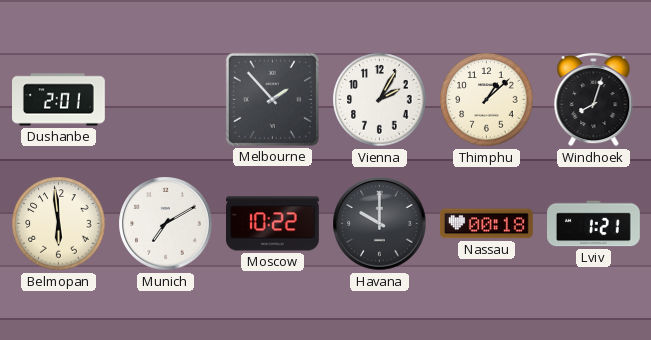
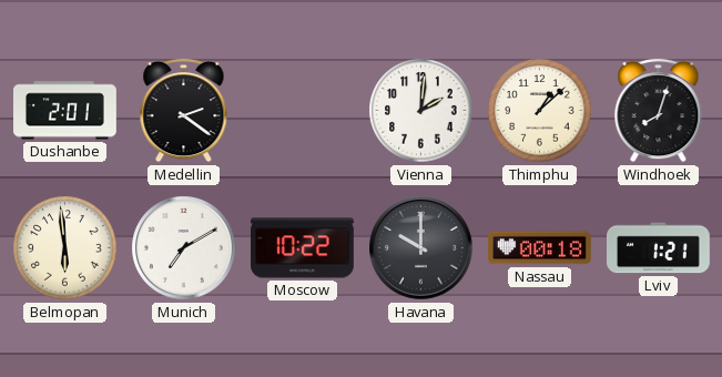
Medellin: none -> 2:21 (184, 111)
Melbourne: 1:53 -> none (272, 99)
Vienna: 2:05 -> 2:01 (421, 111)
